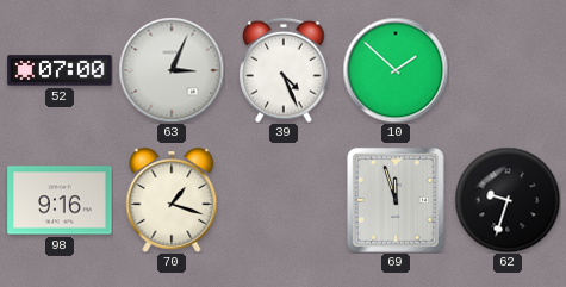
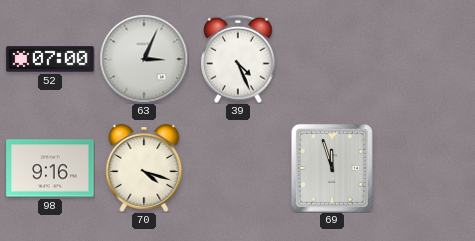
10: 1:52 -> none (396, 70)
70: 1:18 -> 4:18 (144, 168)
62: 9:33 -> none (508, 200)
